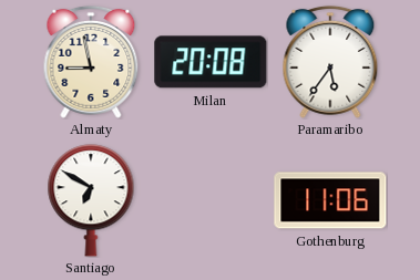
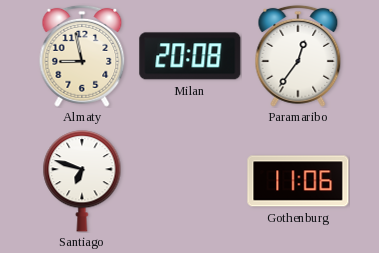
Paramaribo: 5:36 -> 12:36 (298, 56)
Santiago: 6:50 -> 6:48 (82, 181)
